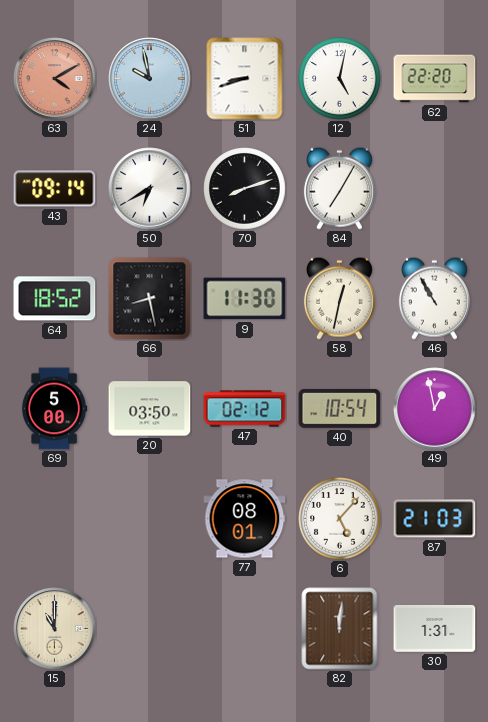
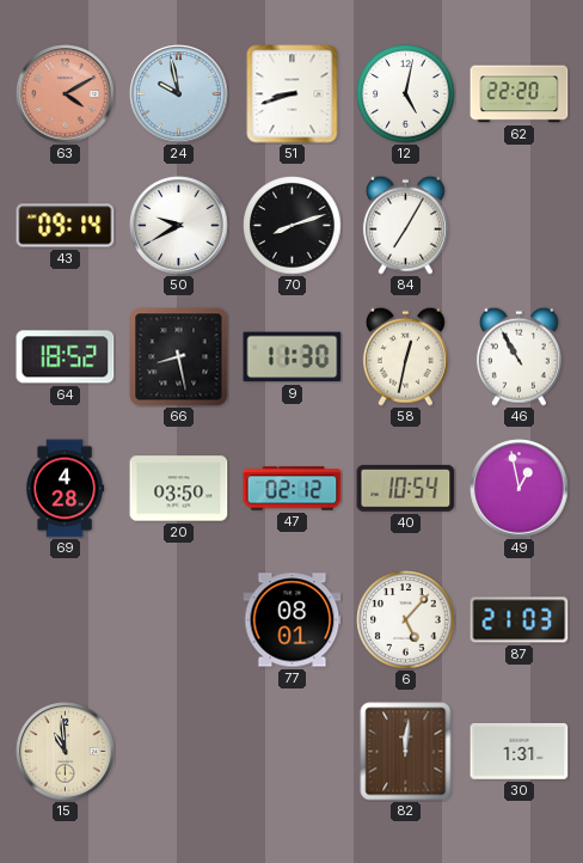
50: 6:40 -> 9:40 (179, 226)
69: 5:00 -> 4:28 (65, 489)
15: 11:00 -> 10:59 (66, 752)
